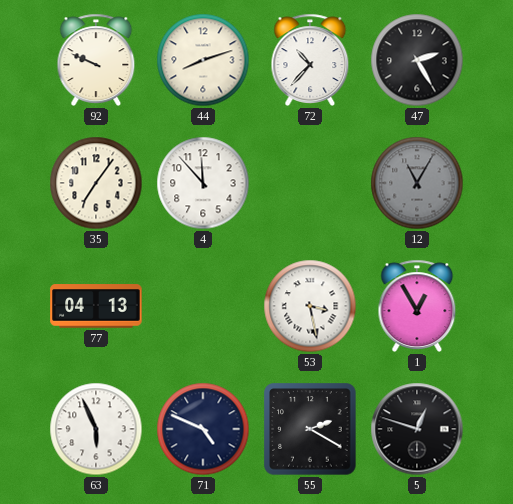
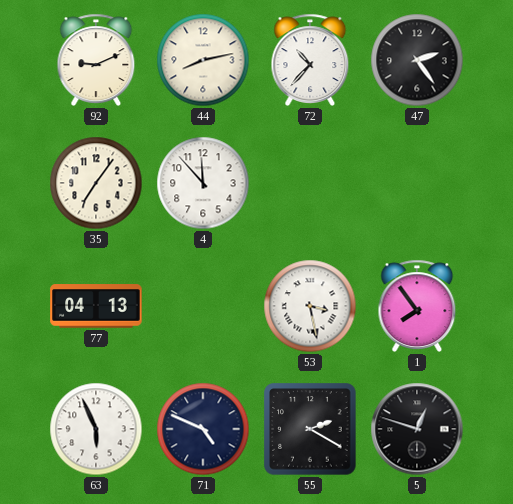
92: 9:49 -> 9:11 (96, 60)
44: 8:12 -> 8:13 (203, 60)
47: 2:25 -> 2:24 (417, 60)
12: 11:05 -> none (417, 183)
1: 12:55 -> 7:54 (417, 306)
